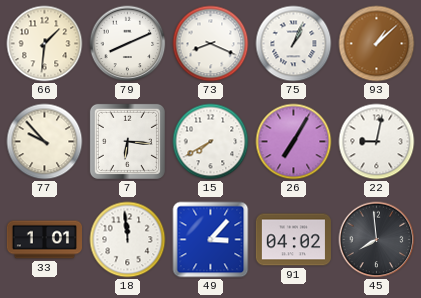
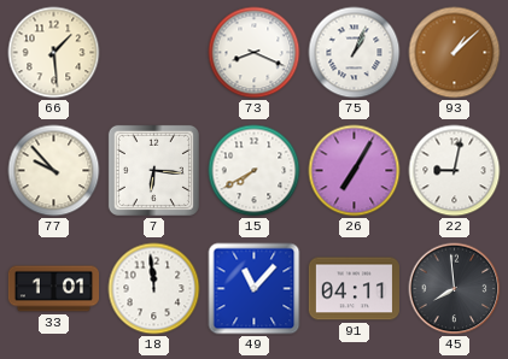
66: 1:31 -> 1:29 (54, 53)
79: 8:11 -> none (128, 44)
49: 3:07 -> 11:07 (255, 289)
91: 04:02 -> 04:11 (354, 289)
